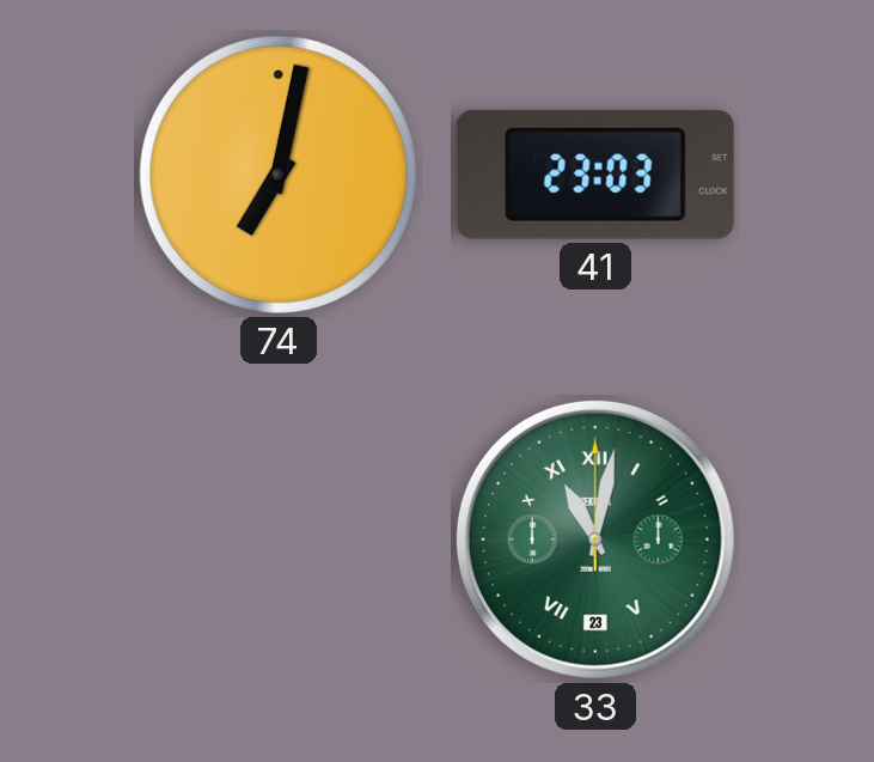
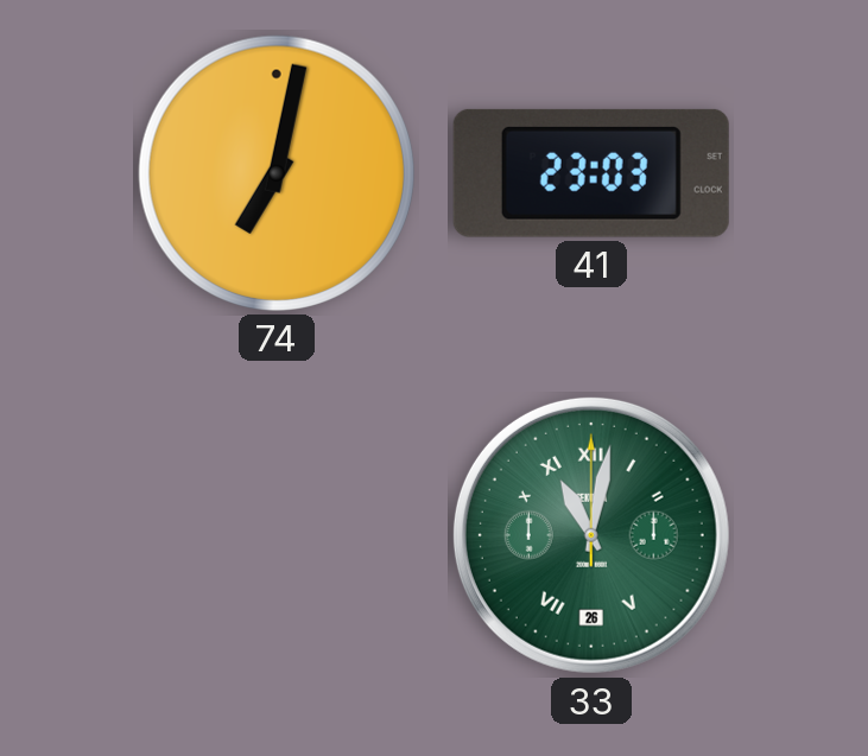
33 date: 23 -> 26 (591, 535)
